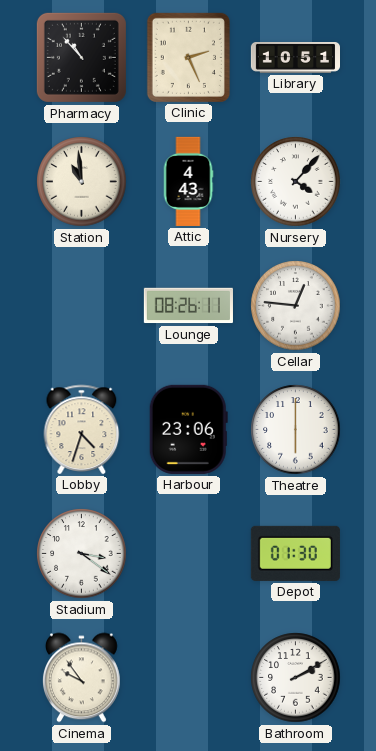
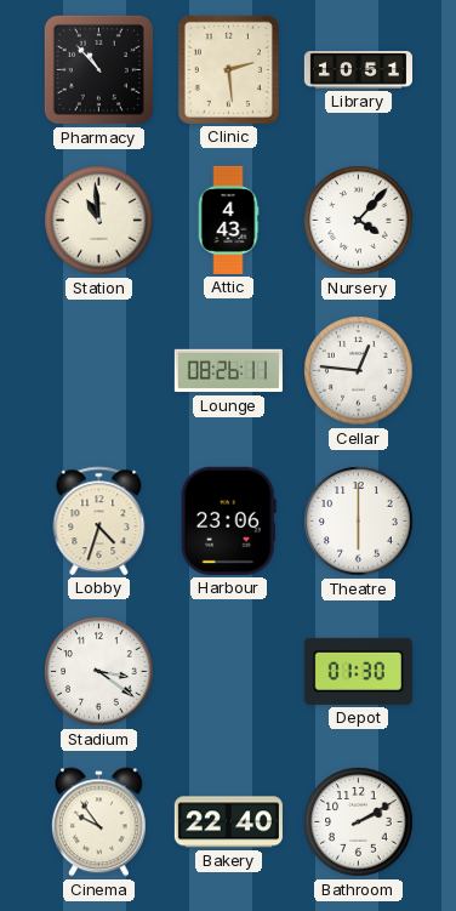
Clinic: 2:26 -> 2:29 (228, 69)
Bakery: none -> 22:40 (228, 822)
